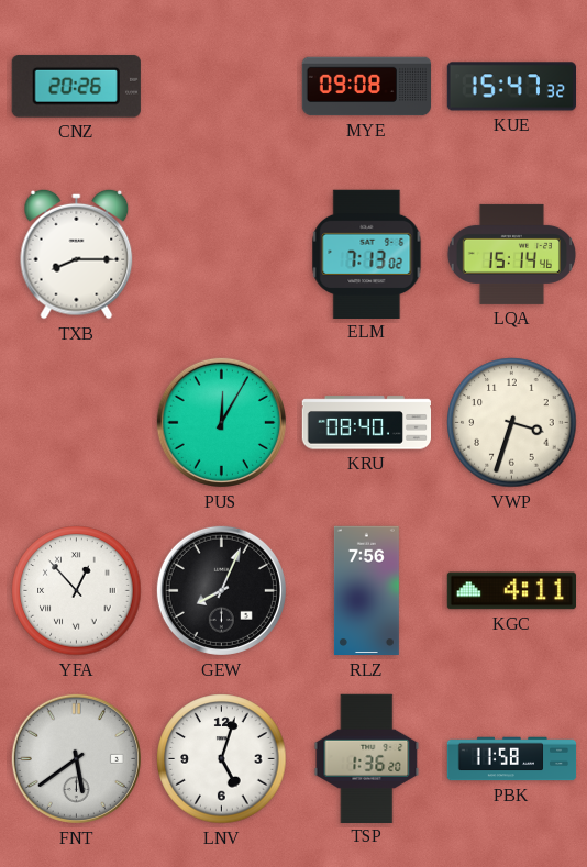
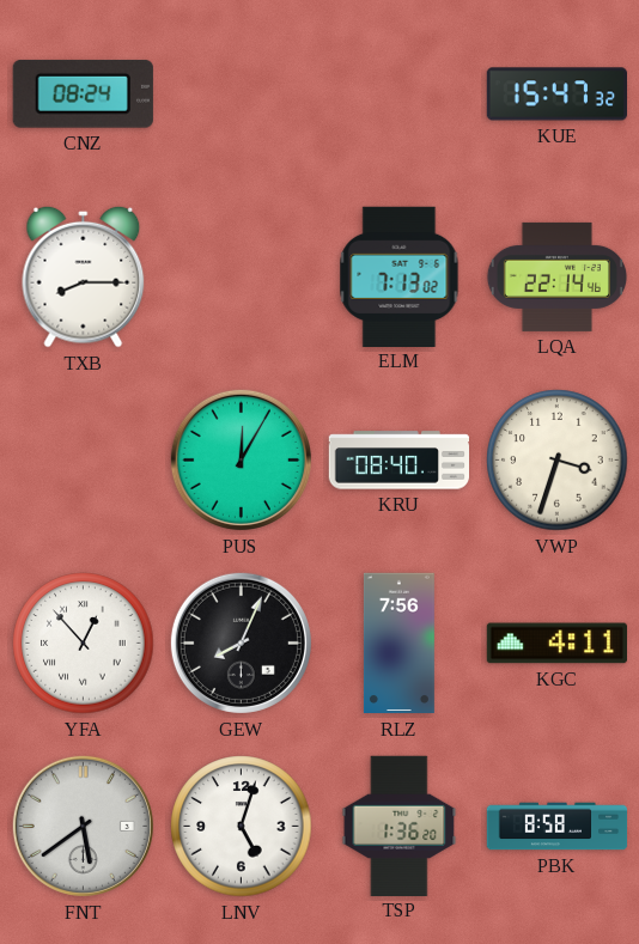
CNZ: 20:26 -> 08:24 (83, 93)
MYE: 09:08 -> none (367, 87)
LQA: 15:14 -> 22:14 (556, 276)
PBK: 11:58 -> 8:58 (558, 827)
